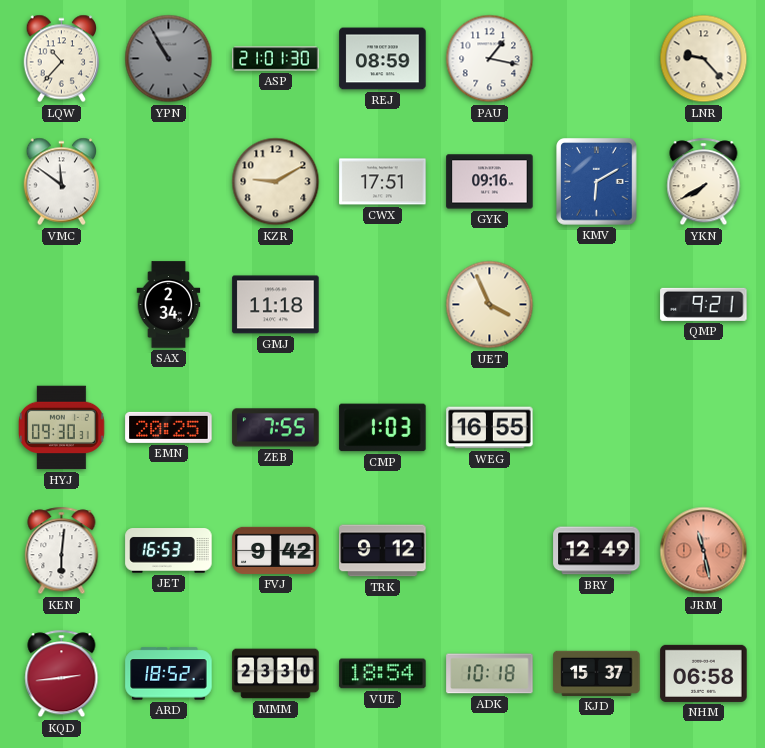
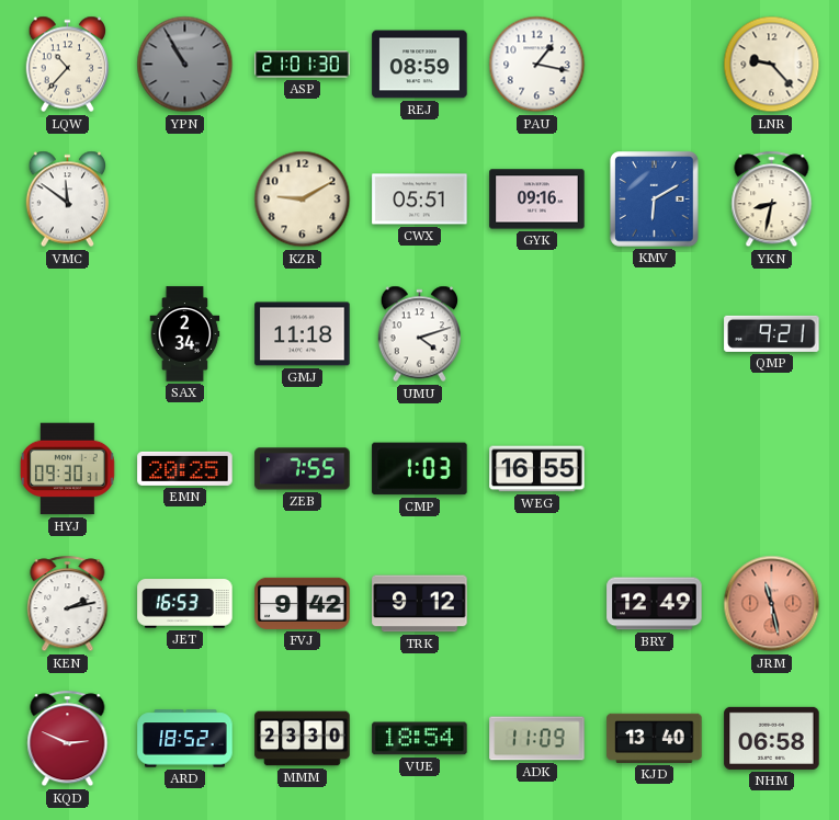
CWX: 17:51 -> 05:51 (420, 200)
YKN: 7:40 -> 8:32 (772, 200)
UMU: none -> 4:12 (420, 334)
UET: 3:56 -> none (490, 305)
KEN: 6:01 -> 2:13 (68, 604)
KQD: 2:44 -> 2:49 (68, 739)
ADK: 10:18 -> 11:09 (537, 739)
KJD: 15:37 -> 13:40 (655, 738)
